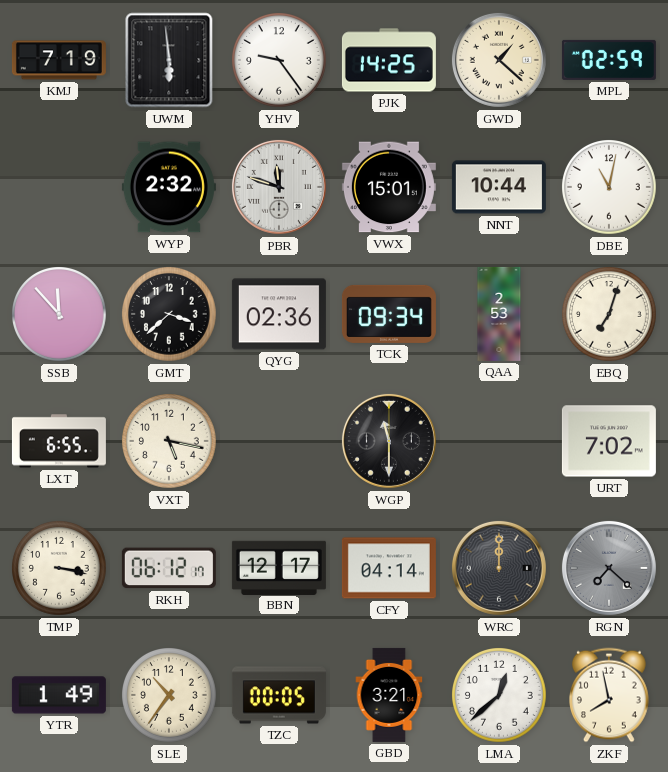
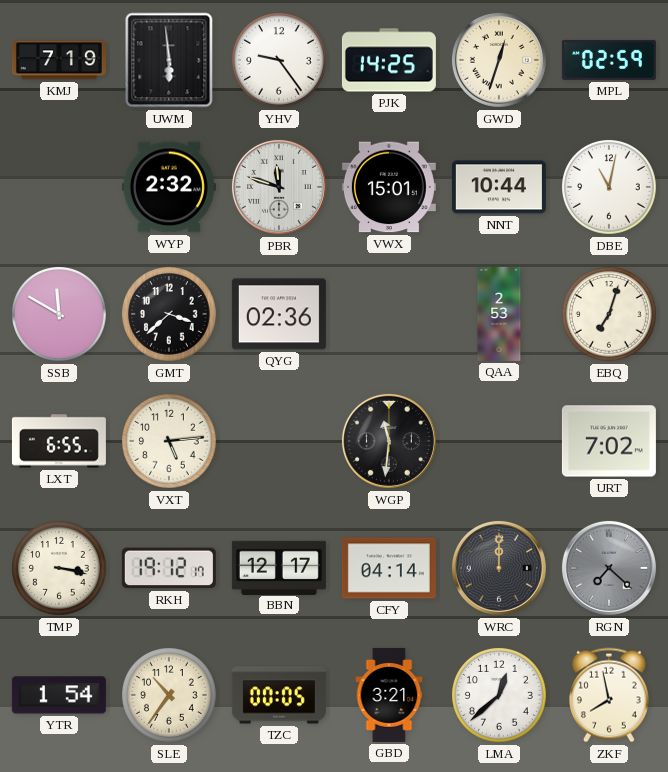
GWD: 1:22 -> 12:33 (499, 60)
SSB: 11:53 -> 11:50 (60, 315)
TCK: 09:34 -> none (389, 314)
VXT: 5:17 -> 5:14 (170, 442)
WGP: 11:30 -> 11:31 (389, 441)
RKH: 06:12 -> 19:12 (169, 568)
YTR: 1:49 -> 1:54 (59, 695)
